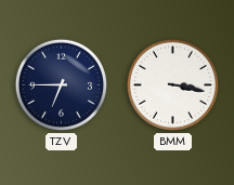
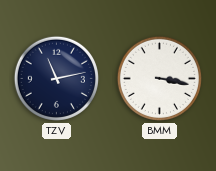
TZV: 6:45 -> 11:13 (56, 78)
